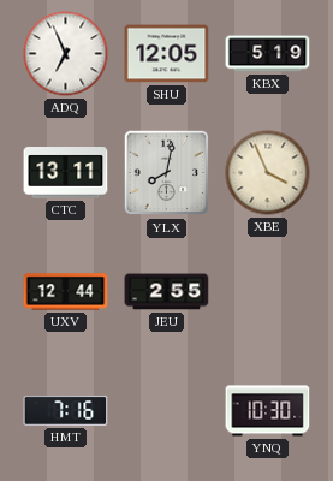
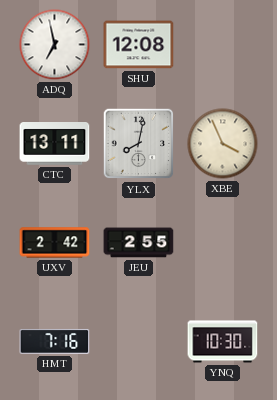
ADQ: 6:56 -> 6:58 (55, 45)
SHU: 12:05 -> 12:08 (139, 45)
KBX: 5:19 -> none (268, 54)
UXV: 12:44 -> 2:42 (55, 243)
